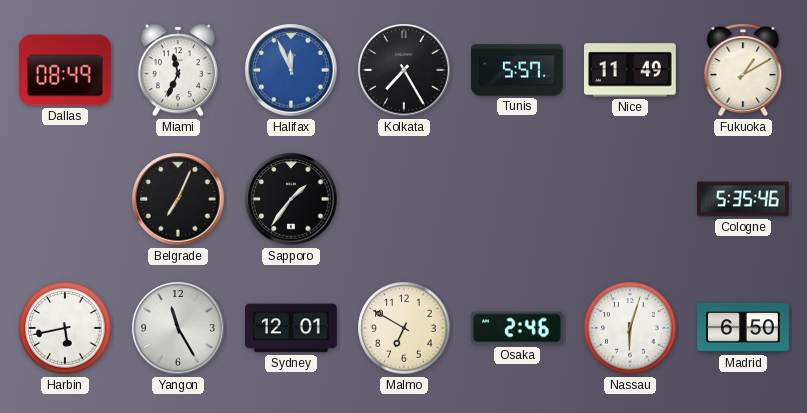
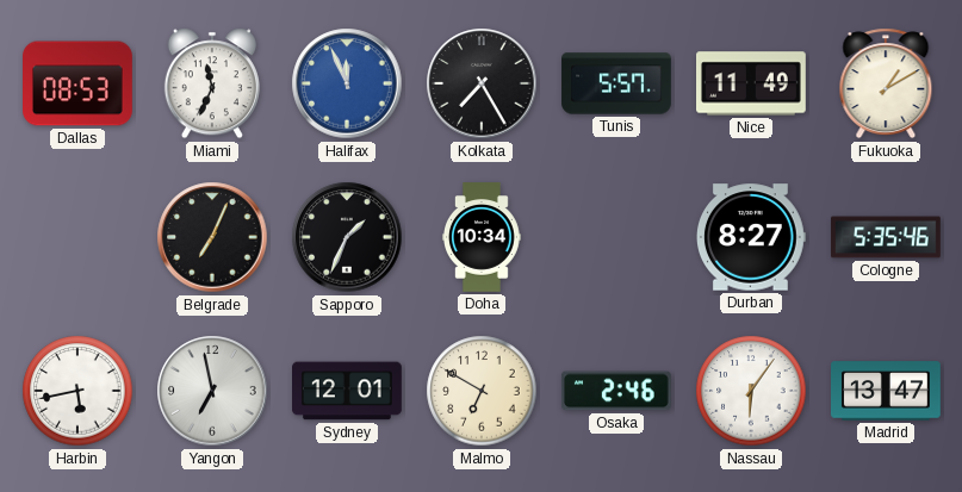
Dallas: 08:49 -> 08:53 (79, 83)
Sapporo: 1:36 -> 1:34 (347, 237)
Doha: none -> 10:34 (483, 237)
Durban: none -> 8:27 (751, 237)
Yangon: 11:25 -> 6:58 (212, 391)
Nassau: 6:03 -> 6:06 (751, 391)
Madrid: 6:50 -> 13:47 (887, 391)
